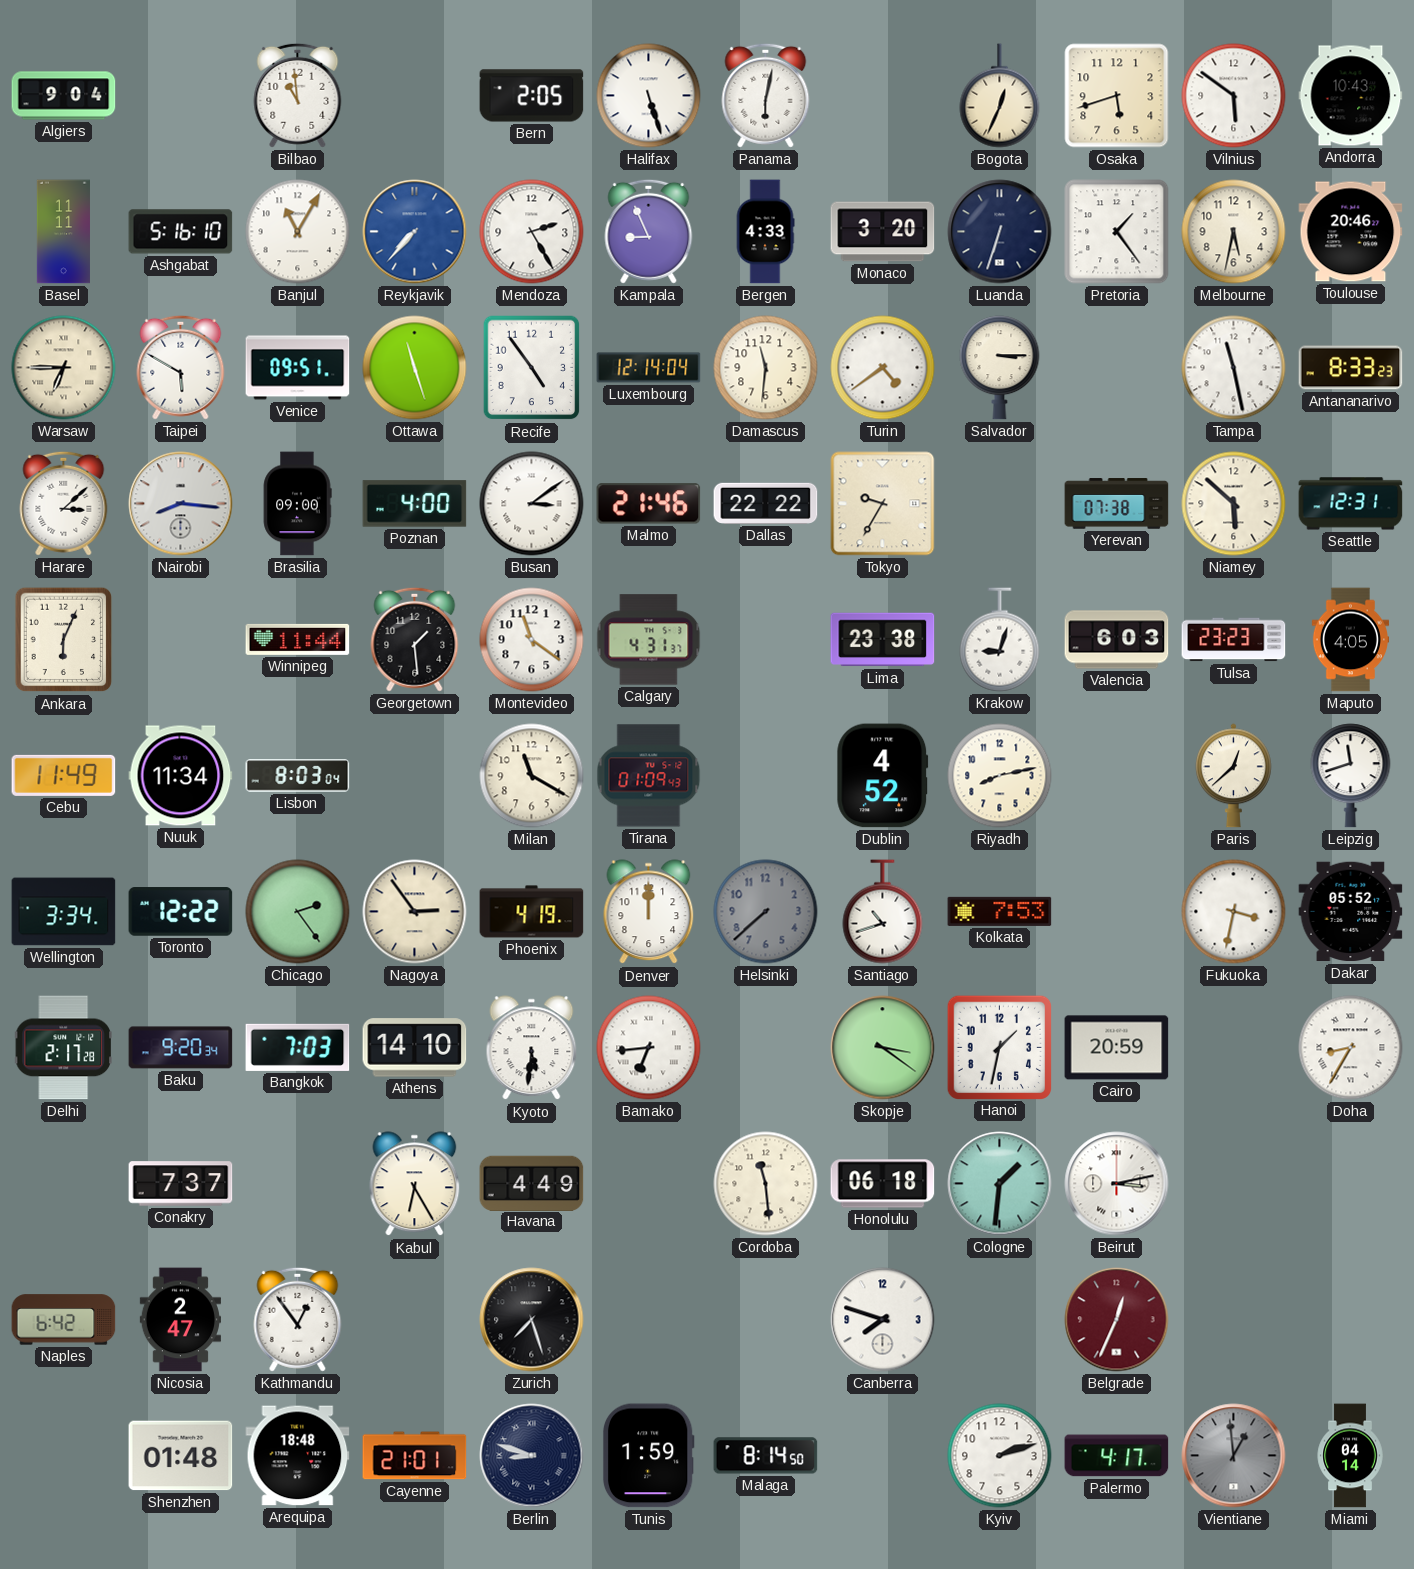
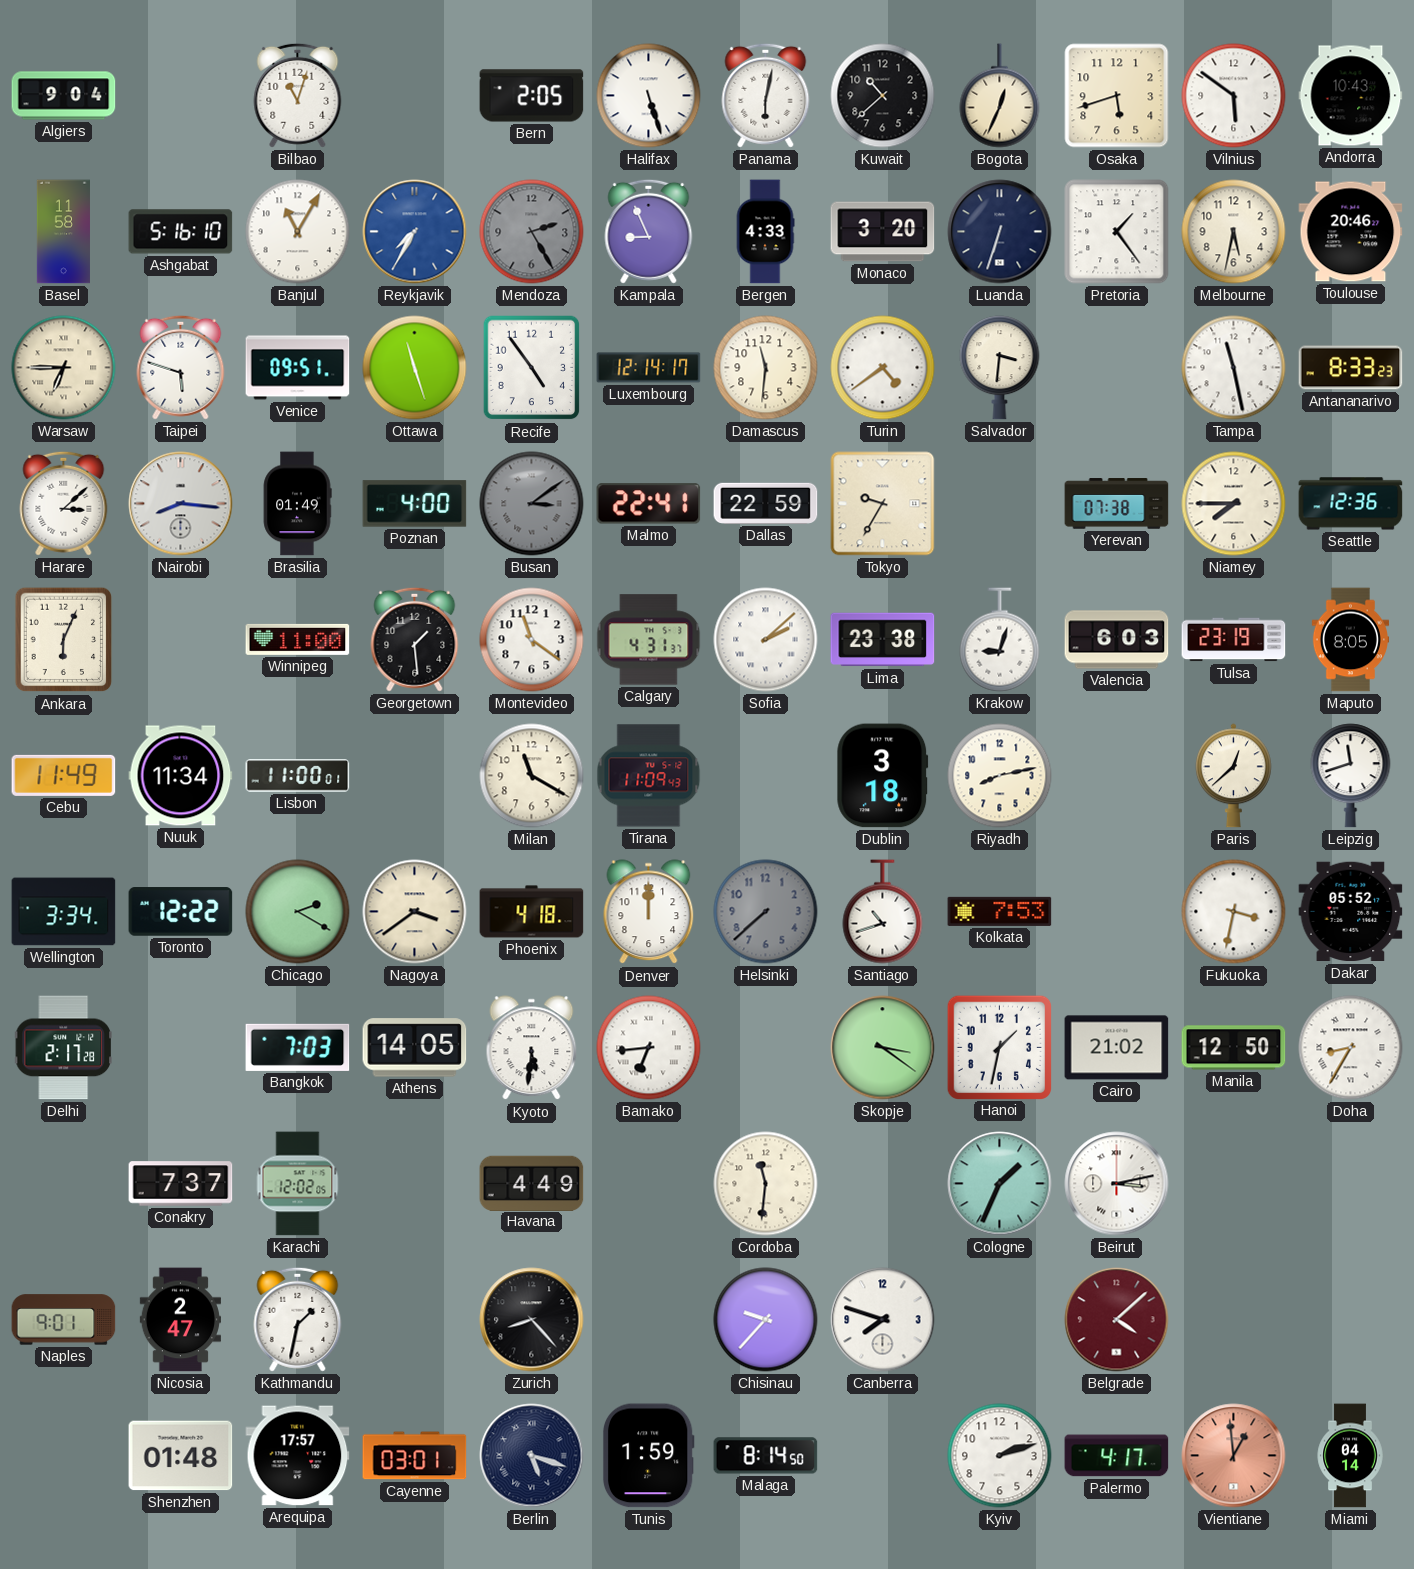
Bilbao: 10:59 -> 11:03 (298, 95)
Kuwait: none -> 10:38 (883, 96)
Basel: 11:11 -> 11:58 (63, 232)
Reykjavik: 7:37 -> 7:35 (415, 232)
Mendoza dial: white -> grey (532, 232)
Taipei: 5:50 -> 5:48 (181, 367)
Luxembourg: 12:14:04 -> 12:14:17 (649, 368)
Salvador: 3:15 -> 3:31 (1000, 368)
Brasilia: 09:00 -> 01:49 (297, 504)
Busan dial: white -> grey (532, 504)
Malmo: 21:46 -> 22:41 (649, 504)
Dallas: 22:22 -> 22:59 (766, 503)
Niamey: 5:52 -> 7:45 (1234, 504)
Seattle: 12:31 -> 12:36 (1351, 504)
Winnipeg: 11:44 -> 11:00 (298, 639)
Sofia: none -> 2:08 (766, 640)
Tulsa: 23:23 -> 23:19 (1234, 640)
Maputo: 4:05 -> 8:05 (1350, 640)
Lisbon: 8:03 -> 11:00 (298, 776)
Tirana: 01:09 -> 11:09 (649, 776)
Dublin: 4:52 -> 3:18 (883, 776)
Chicago: 2:24 -> 2:20 (298, 912)
Nagoya: 2:54 -> 3:39 (415, 912)
Phoenix: 4:19 -> 4:18 (532, 912)
Baku: 9:20 -> none (181, 1048)
Athens: 14:10 -> 14:05 (415, 1048)
Cairo: 20:59 -> 21:02 (1117, 1048)
Manila: none -> 12:50 (1234, 1048)
Karachi: none -> 12:02 (298, 1184)
Kabul: 6:25 -> none (415, 1184)
Cordoba: 11:29 -> 11:31 (766, 1184)
Honolulu: 06:18 -> none (883, 1184)
Cologne: 1:31 -> 1:34 (1000, 1184)
Naples: 6:42 -> 9:01 (64, 1320)
Kathmandu: 12:54 -> 1:32 (298, 1319)
Zurich: 7:27 -> 8:23 (532, 1320)
Chisinau: none -> 9:37 (766, 1320)
Belgrade: 12:34 -> 4:08 (1117, 1320)
Arequipa: 18:48 -> 17:57 (298, 1456)
Cayenne: 21:01 -> 03:01 (415, 1456)
Berlin: 8:48 -> 5:18 (532, 1456)
Vientiane dial: grey -> salmon (1234, 1456)
